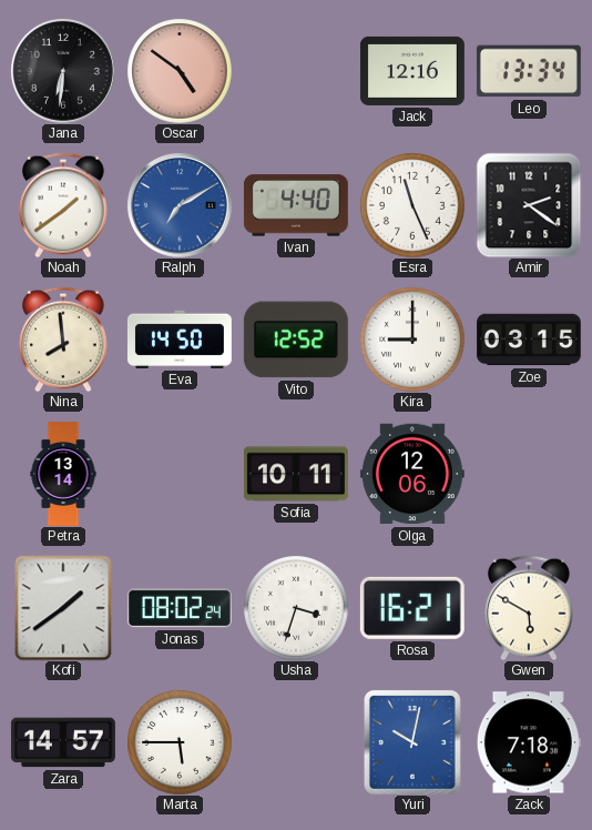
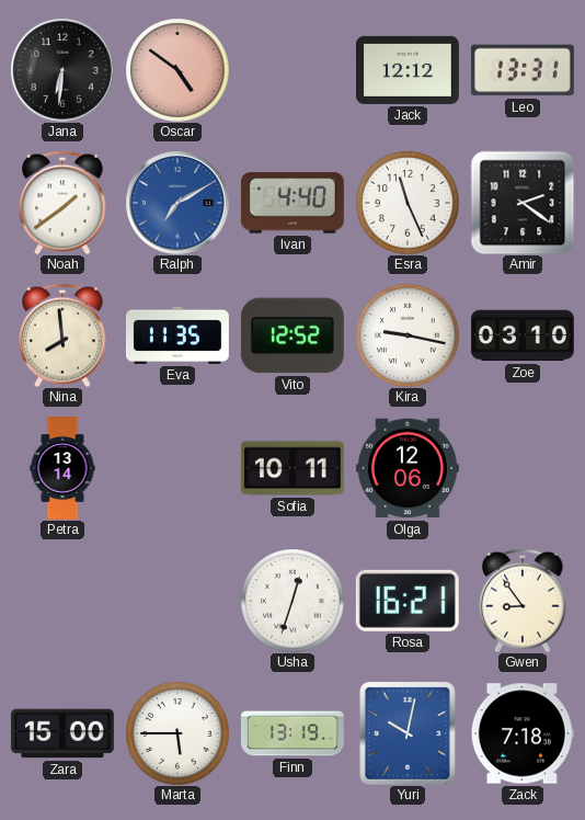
Jack: 12:16 -> 12:12 (408, 70)
Leo: 13:34 -> 13:31 (523, 70)
Eva: 14:50 -> 11:35 (177, 335)
Kira: 9:00 -> 9:17 (408, 335)
Zoe: 03:15 -> 03:10 (523, 335)
Kofi: 1:39 -> none (63, 608)
Jonas: 08:02 -> none (180, 608)
Usha: 3:33 -> 12:33 (292, 601)
Gwen: 5:50 -> 8:54 (523, 601)
Zara: 14:57 -> 15:00 (62, 733)
Finn: none -> 13:19 (292, 733)
